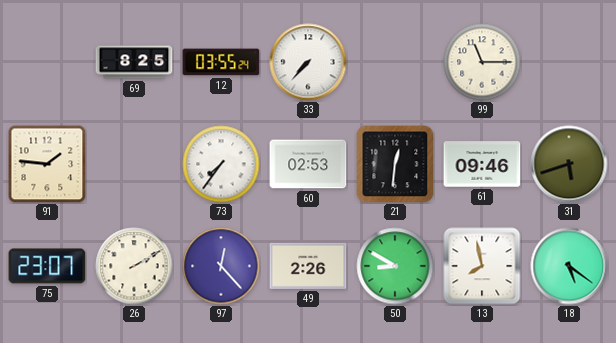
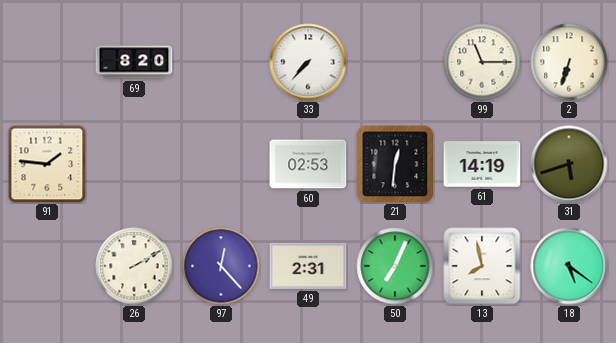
69: 8:25 -> 8:20 (134, 62)
12: 03:55 -> none (221, 62)
2: none -> 6:33 (569, 62)
73: 7:36 -> none (221, 164)
61: 09:46 -> 14:19 (482, 164)
75: 23:07 -> none (47, 266)
49: 2:26 -> 2:31 (308, 266)
50: 8:50 -> 7:04 (395, 266)
